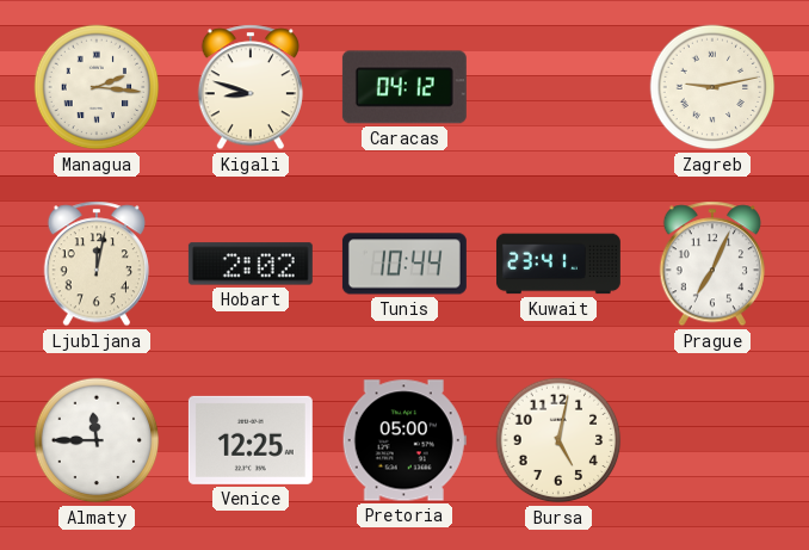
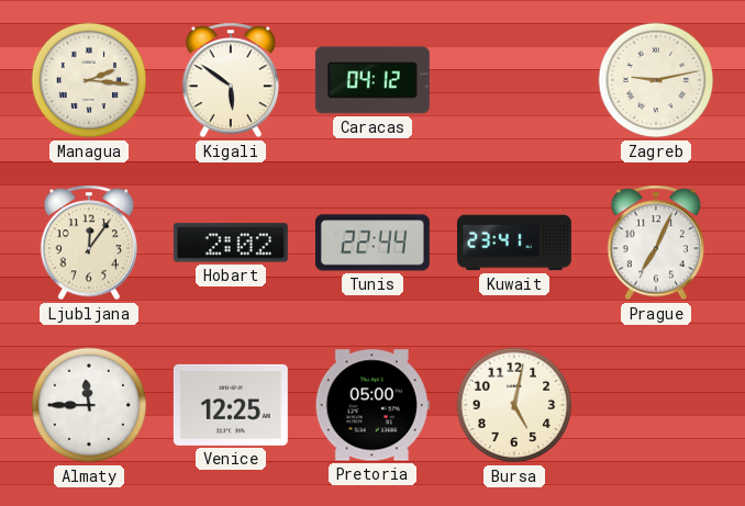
Kigali: 8:48 -> 5:51 (231, 80)
Ljubljana: 12:02 -> 12:06 (89, 243)
Tunis: 10:44 -> 22:44 (372, 243)
